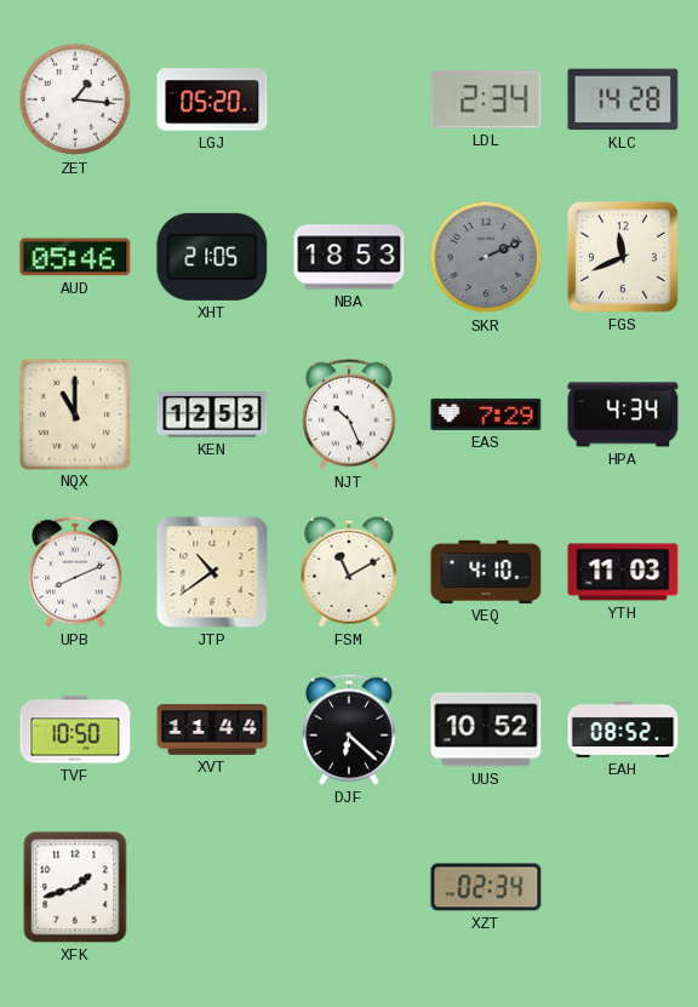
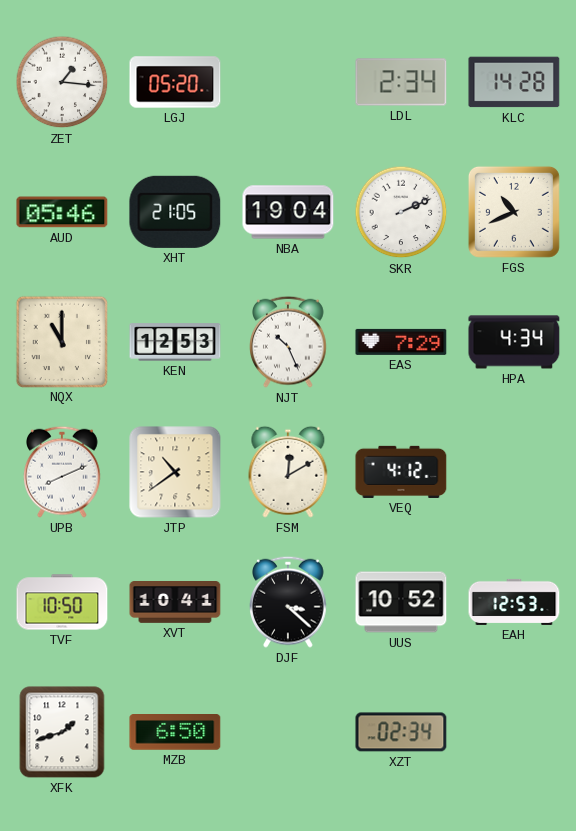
NBA: 18:53 -> 19:04 (288, 212)
SKR dial: grey -> white (401, 212)
FGS: 11:41 -> 10:41 (514, 212)
FSM: 11:10 -> 12:10 (288, 472)
VEQ: 4:10 -> 4:12 (401, 472)
YTH: 11:03 -> none (623, 572)
XVT: 11:44 -> 10:41 (175, 603)
DJF: 6:22 -> 3:22 (289, 602)
EAH: 08:52 -> 12:53 (514, 602)
MZB: none -> 6:50 (175, 733)
